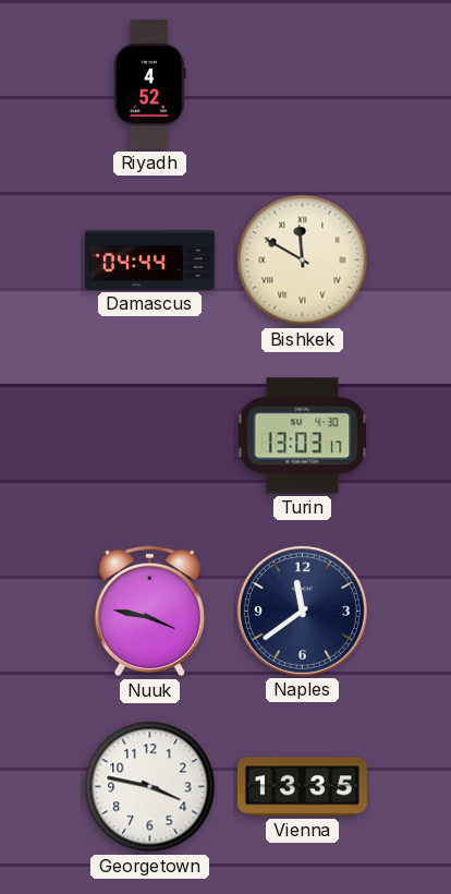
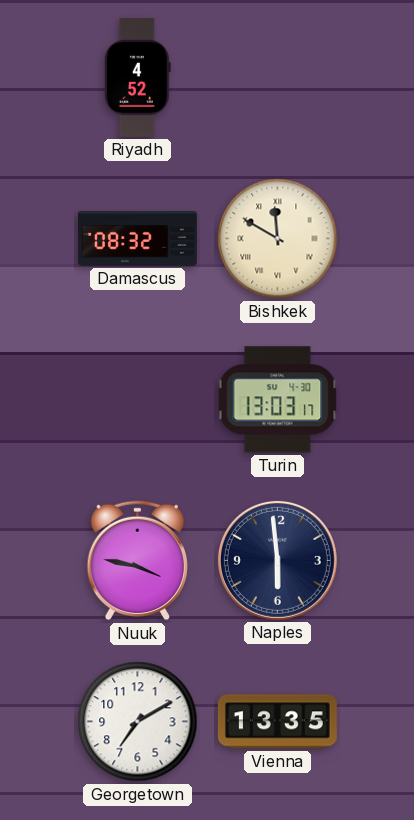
Damascus: 04:44 -> 08:32 (137, 238)
Naples: 11:39 -> 5:59 (277, 560)
Georgetown: 3:47 -> 7:10 (138, 722)
